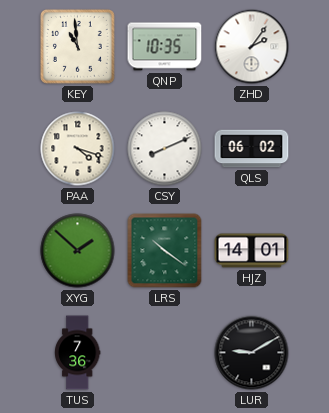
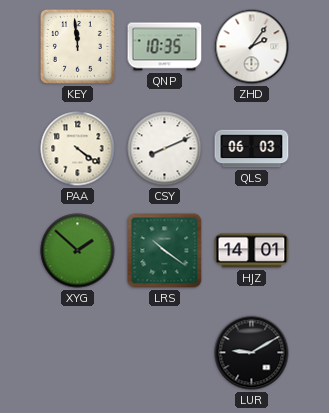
KEY: 10:59 -> 11:59 (77, 46)
PAA: 4:18 -> 4:21 (78, 149)
QLS: 06:02 -> 06:03 (252, 149)
TUS: 7:36 -> none (77, 353)
